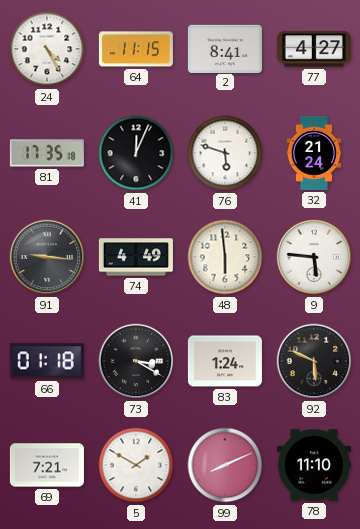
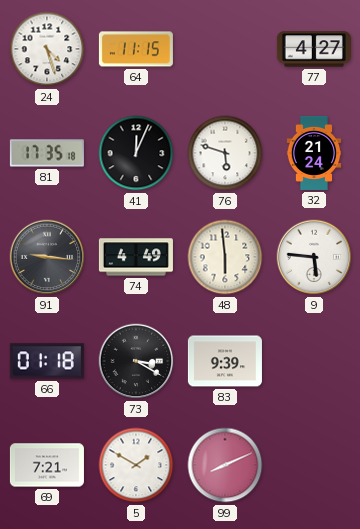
24: 4:25 -> 4:27 (47, 49)
2: 8:41 -> none (225, 48)
83: 1:24 -> 9:39 (225, 361)
92: 5:49 -> none (314, 361)
78: 11:10 -> none (314, 465)
